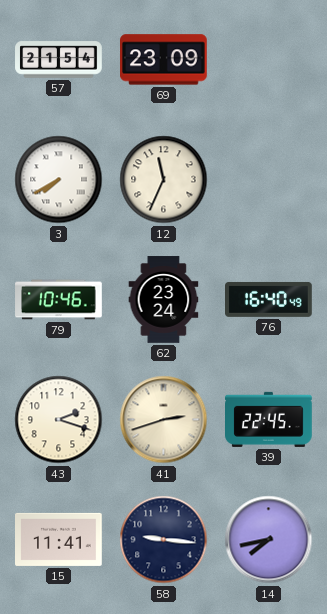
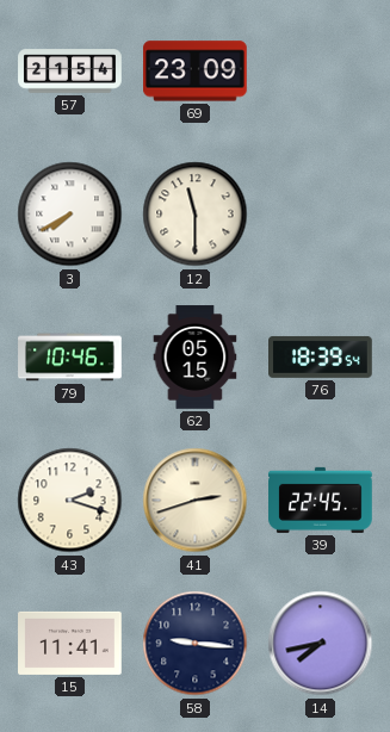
12: 11:34 -> 11:30 (196, 215)
62: 23:24 -> 05:15 (196, 358)
76: 16:40 -> 18:39 (321, 356)
